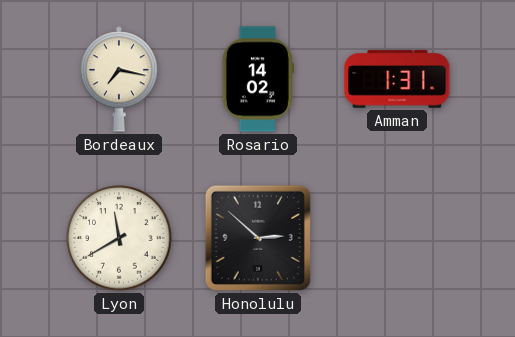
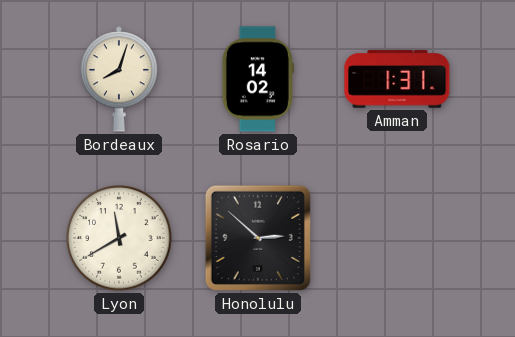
Bordeaux: 7:17 -> 8:03 (118, 79)
